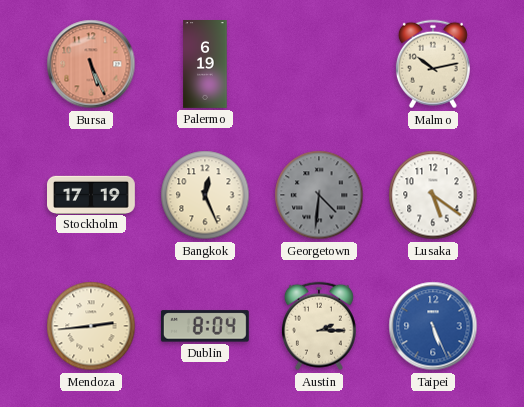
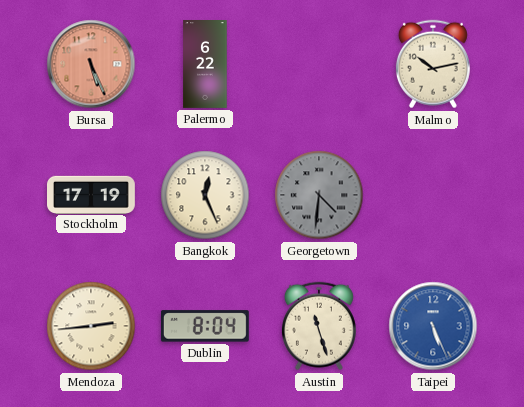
Palermo: 6:19 -> 6:22 (205, 65)
Lusaka: 5:21 -> none (433, 195)
Austin: 2:15 -> 11:27 (319, 326)
